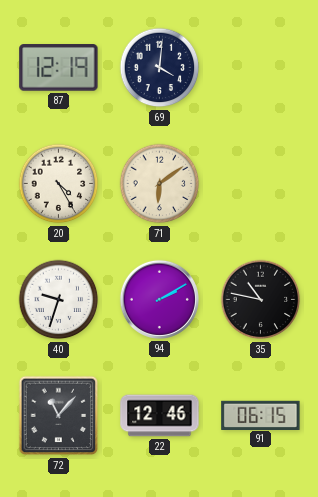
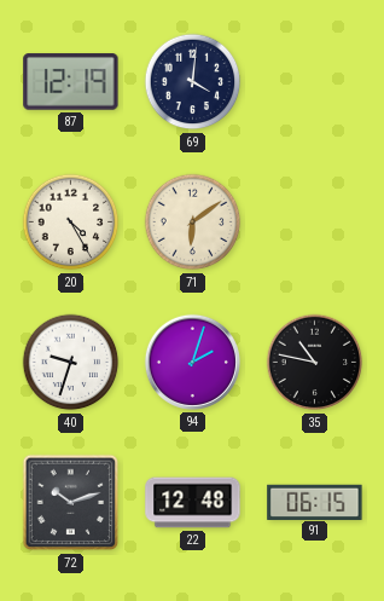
94: 2:10 -> 2:03 (192, 362)
72: 11:07 -> 10:12 (71, 503)
22: 12:46 -> 12:48 (193, 503)
